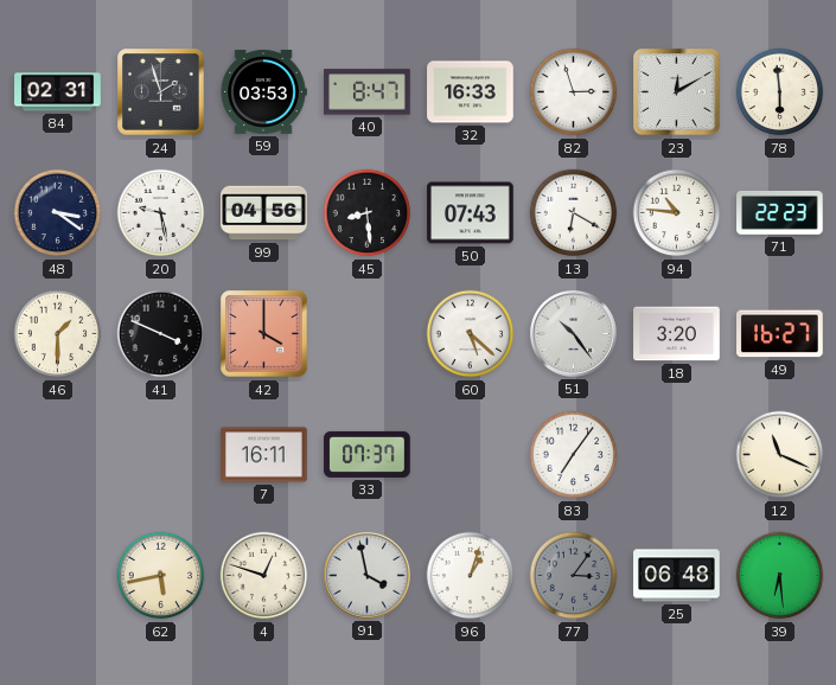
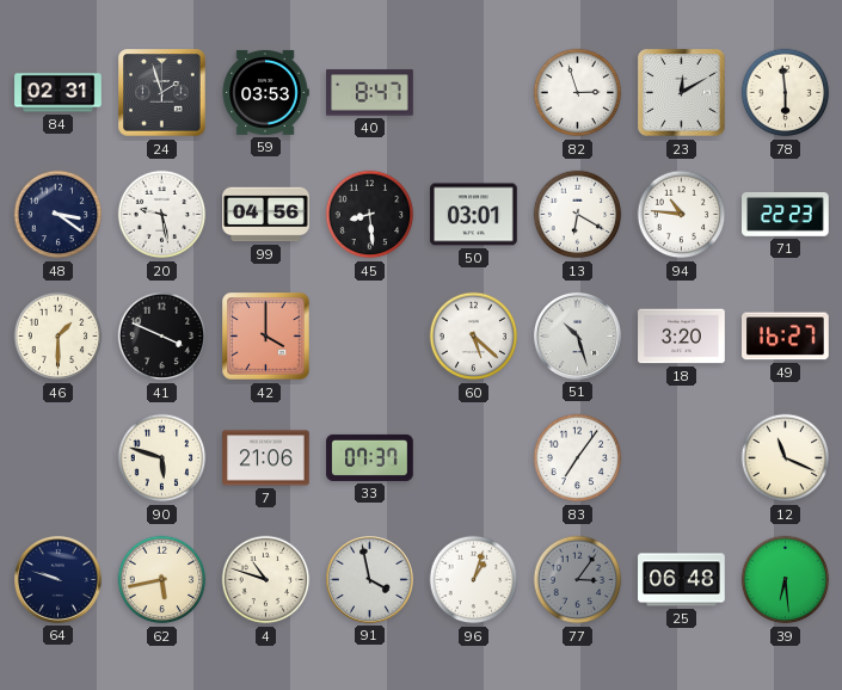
32: 16:33 -> none (471, 92)
50: 07:43 -> 03:01 (474, 215)
51: 10:24 -> 10:27 (577, 335)
90: none -> 5:48 (162, 458)
7: 16:11 -> 21:06 (266, 458)
64: none -> 9:48 (57, 579)
4: 12:48 -> 10:48 (266, 580)
